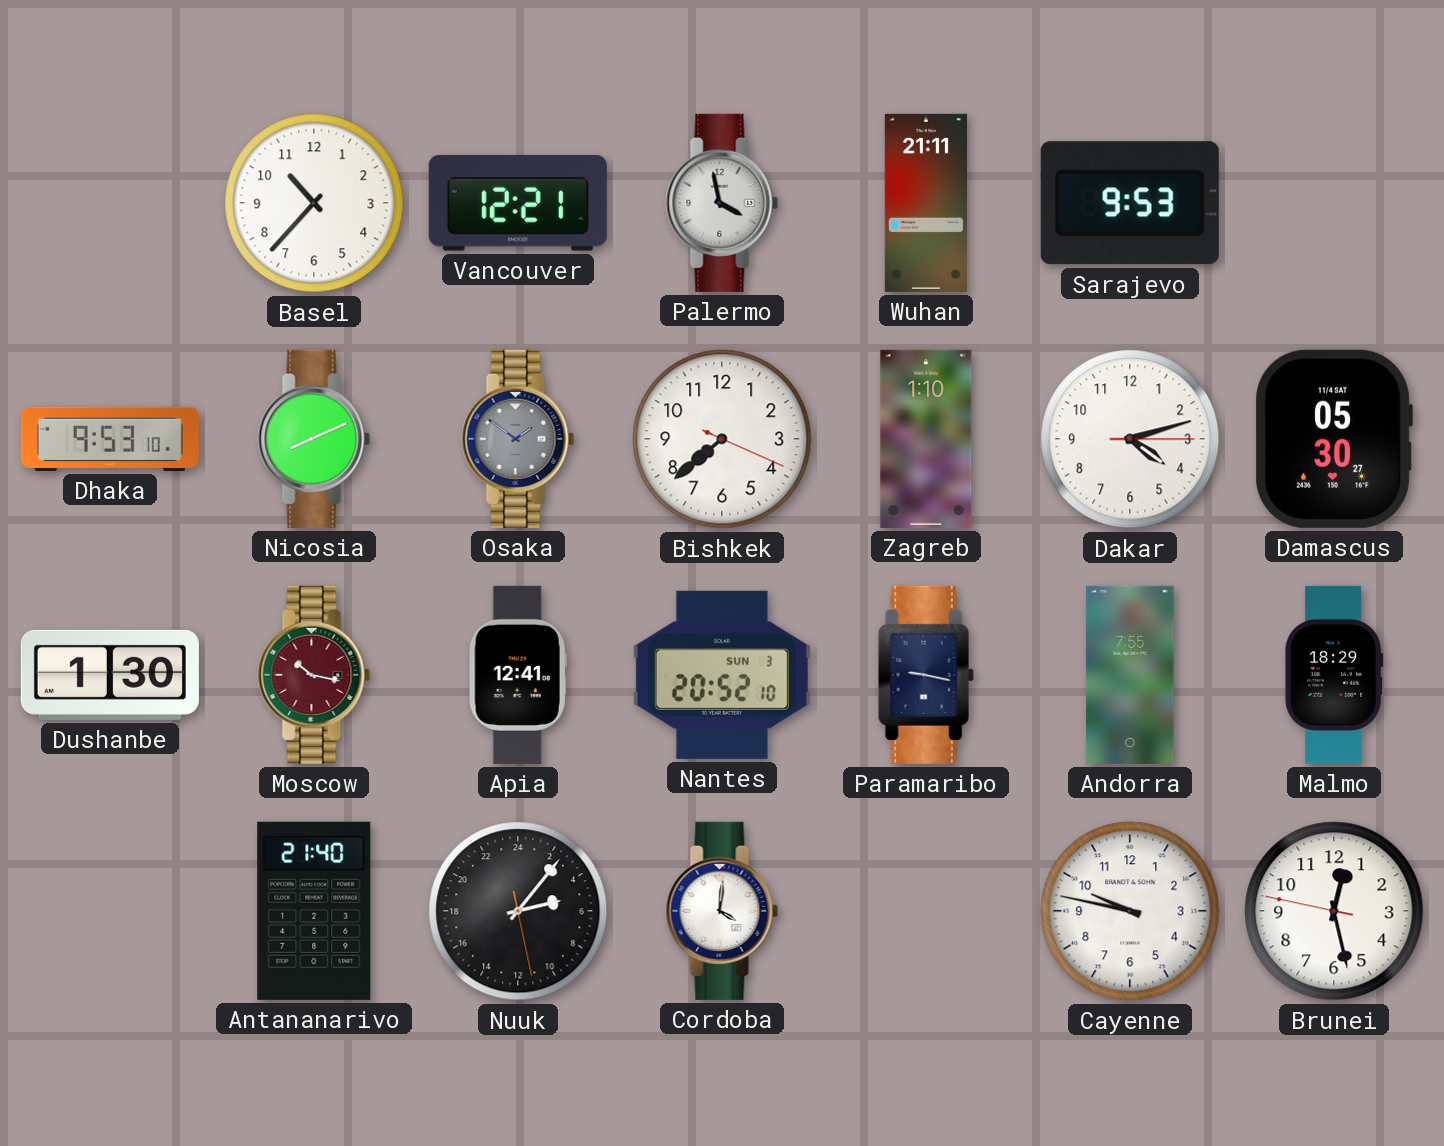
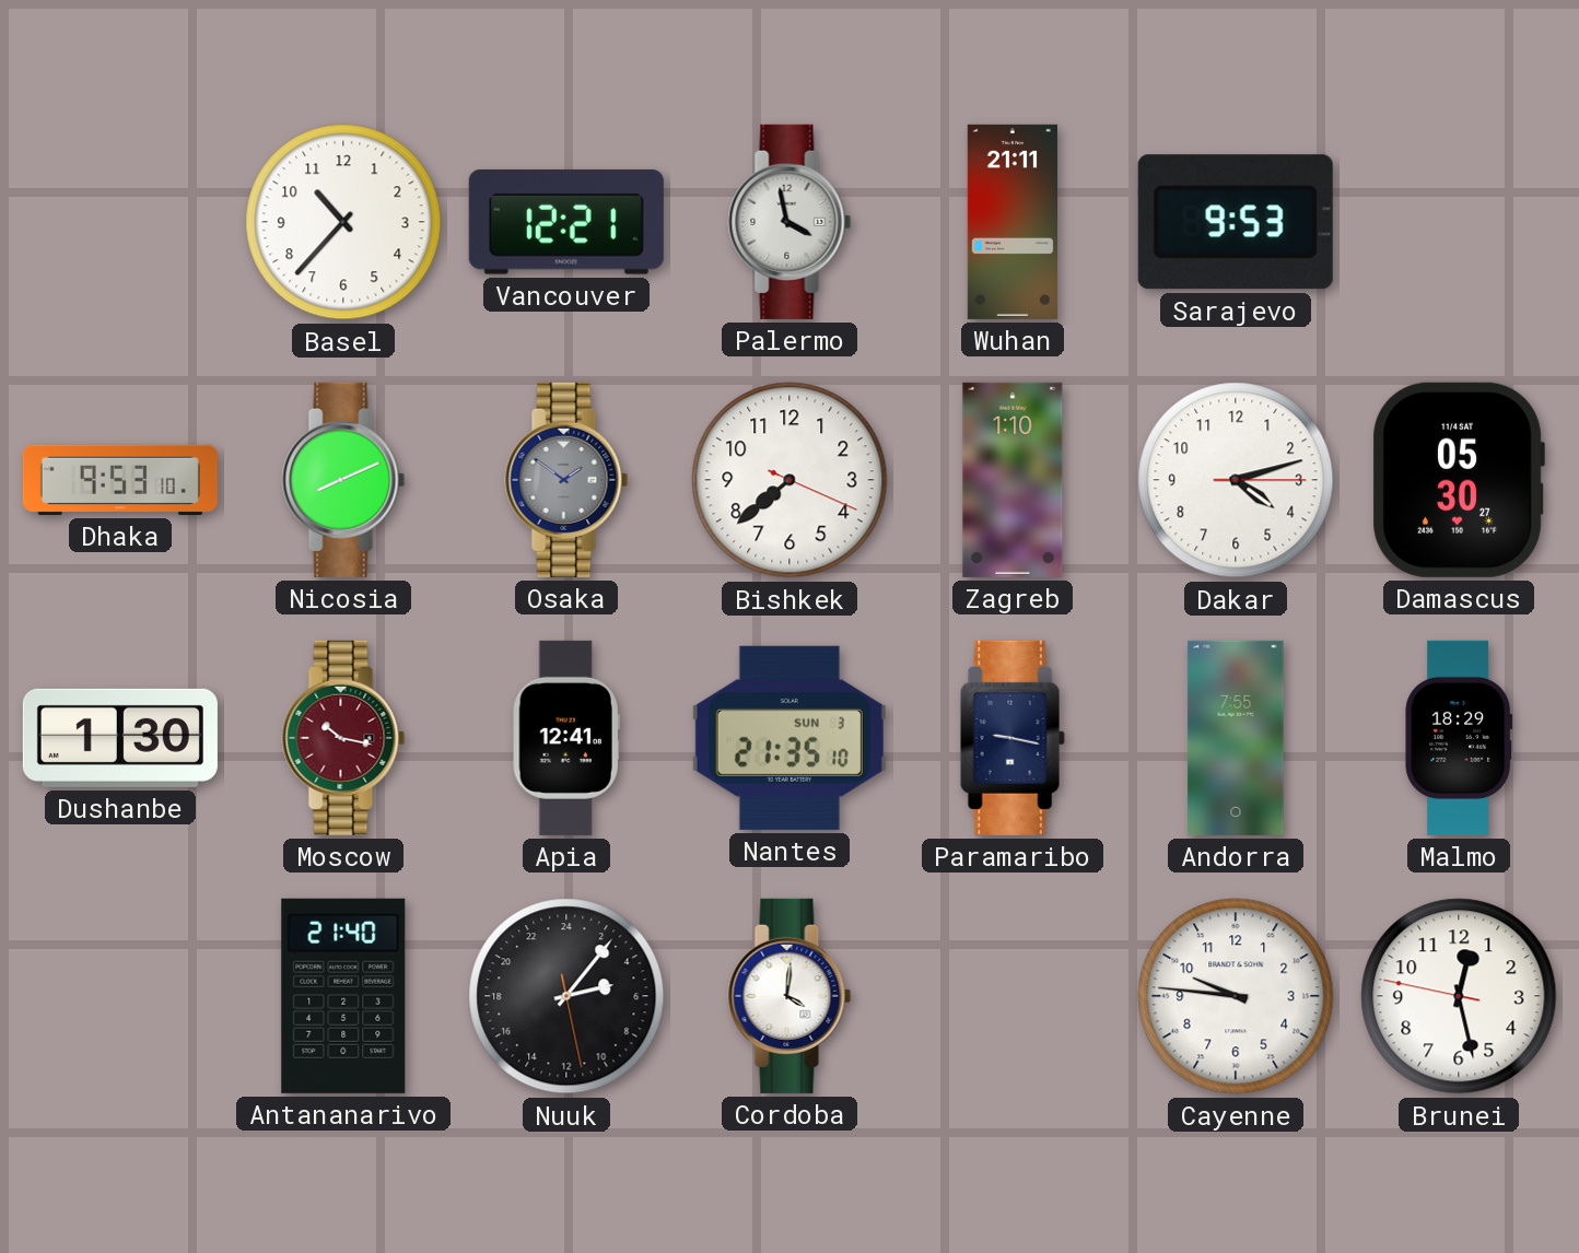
Nantes: 20:52 -> 21:35 (789, 738)
Cayenne: 9:47 -> 9:46 (1236, 996)
